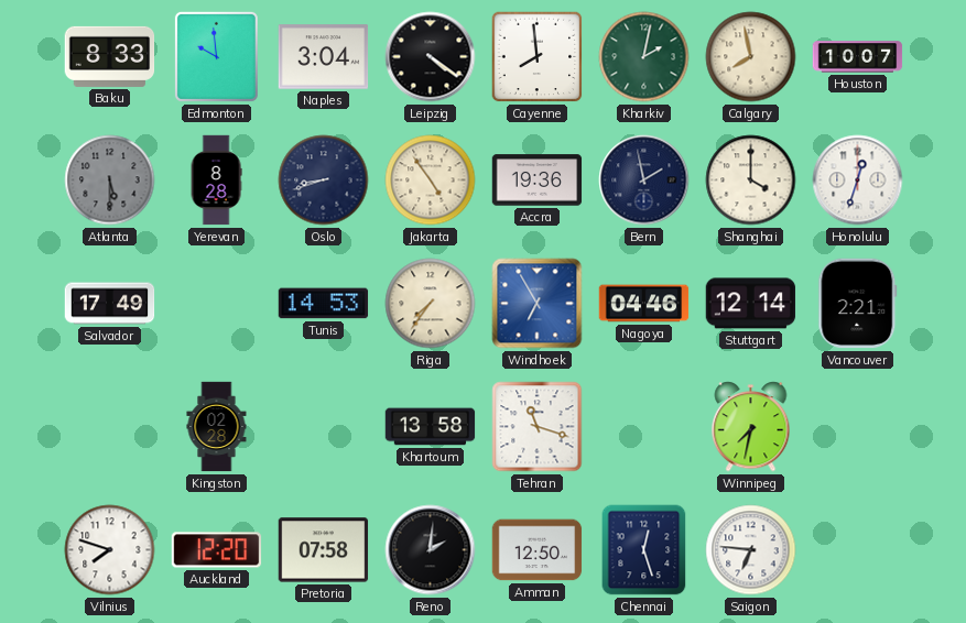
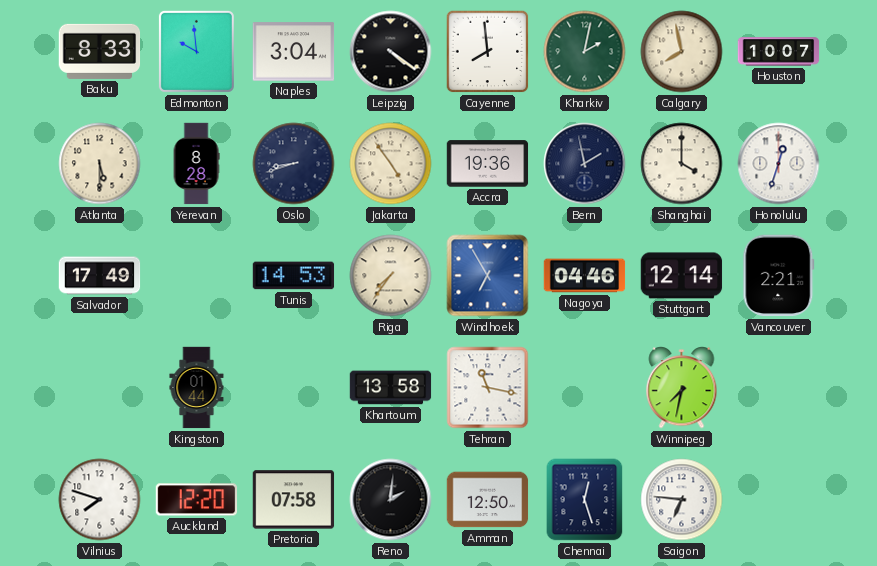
Atlanta dial: grey -> cream (100, 164)
Kingston: 02:28 -> 01:44 (197, 388)
Tehran: 11:18 -> 11:17 (488, 388)
